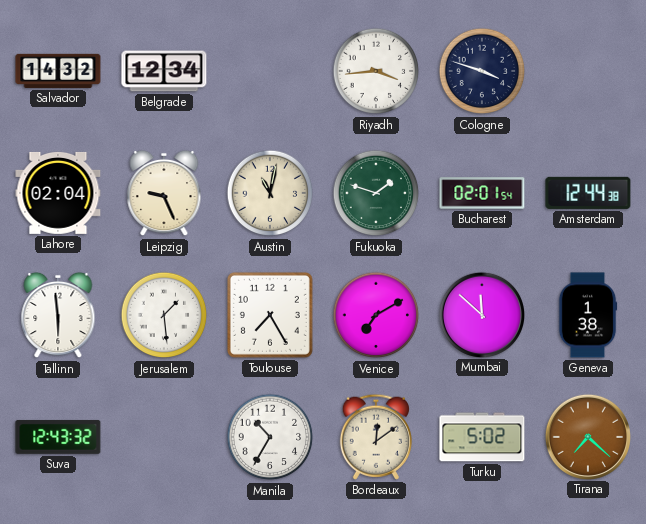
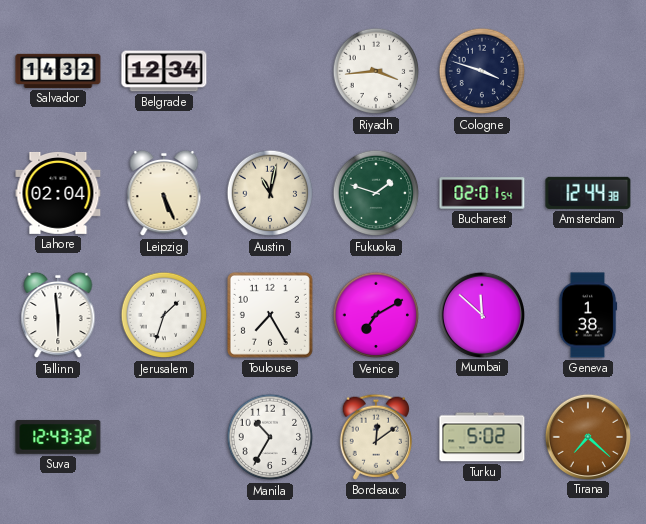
Leipzig: 9:26 -> 5:26 (164, 193)
Jerusalem: 1:29 -> 1:33 (164, 315)
